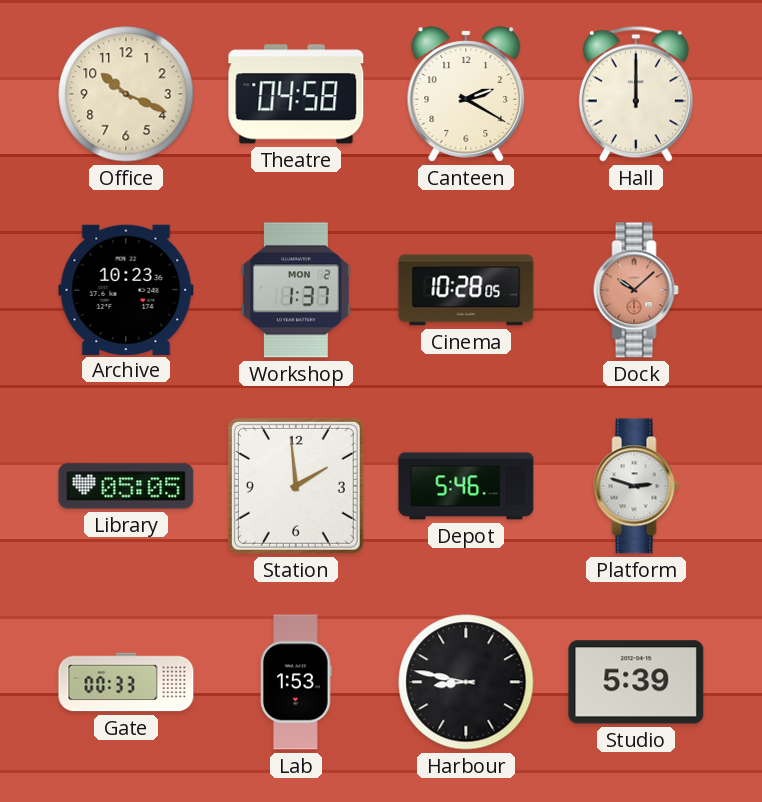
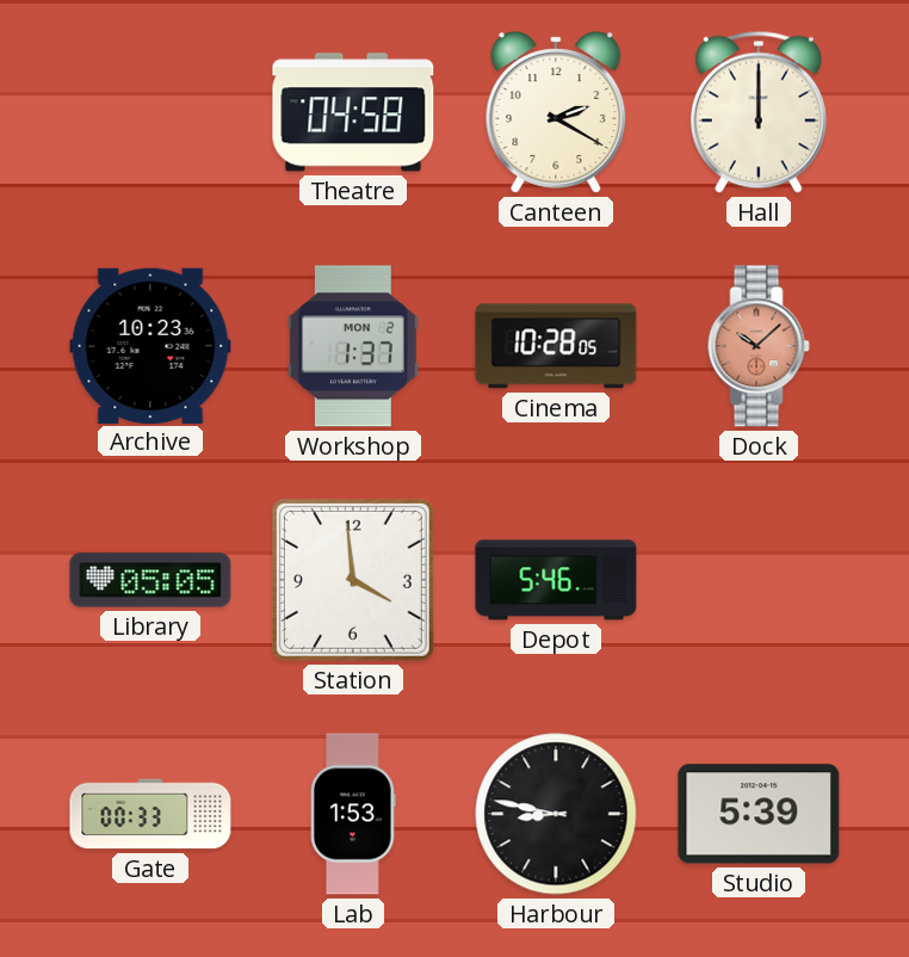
Office: 10:19 -> none (126, 94)
Station: 1:59 -> 3:59 (353, 580)
Platform: 2:48 -> none (636, 486)
